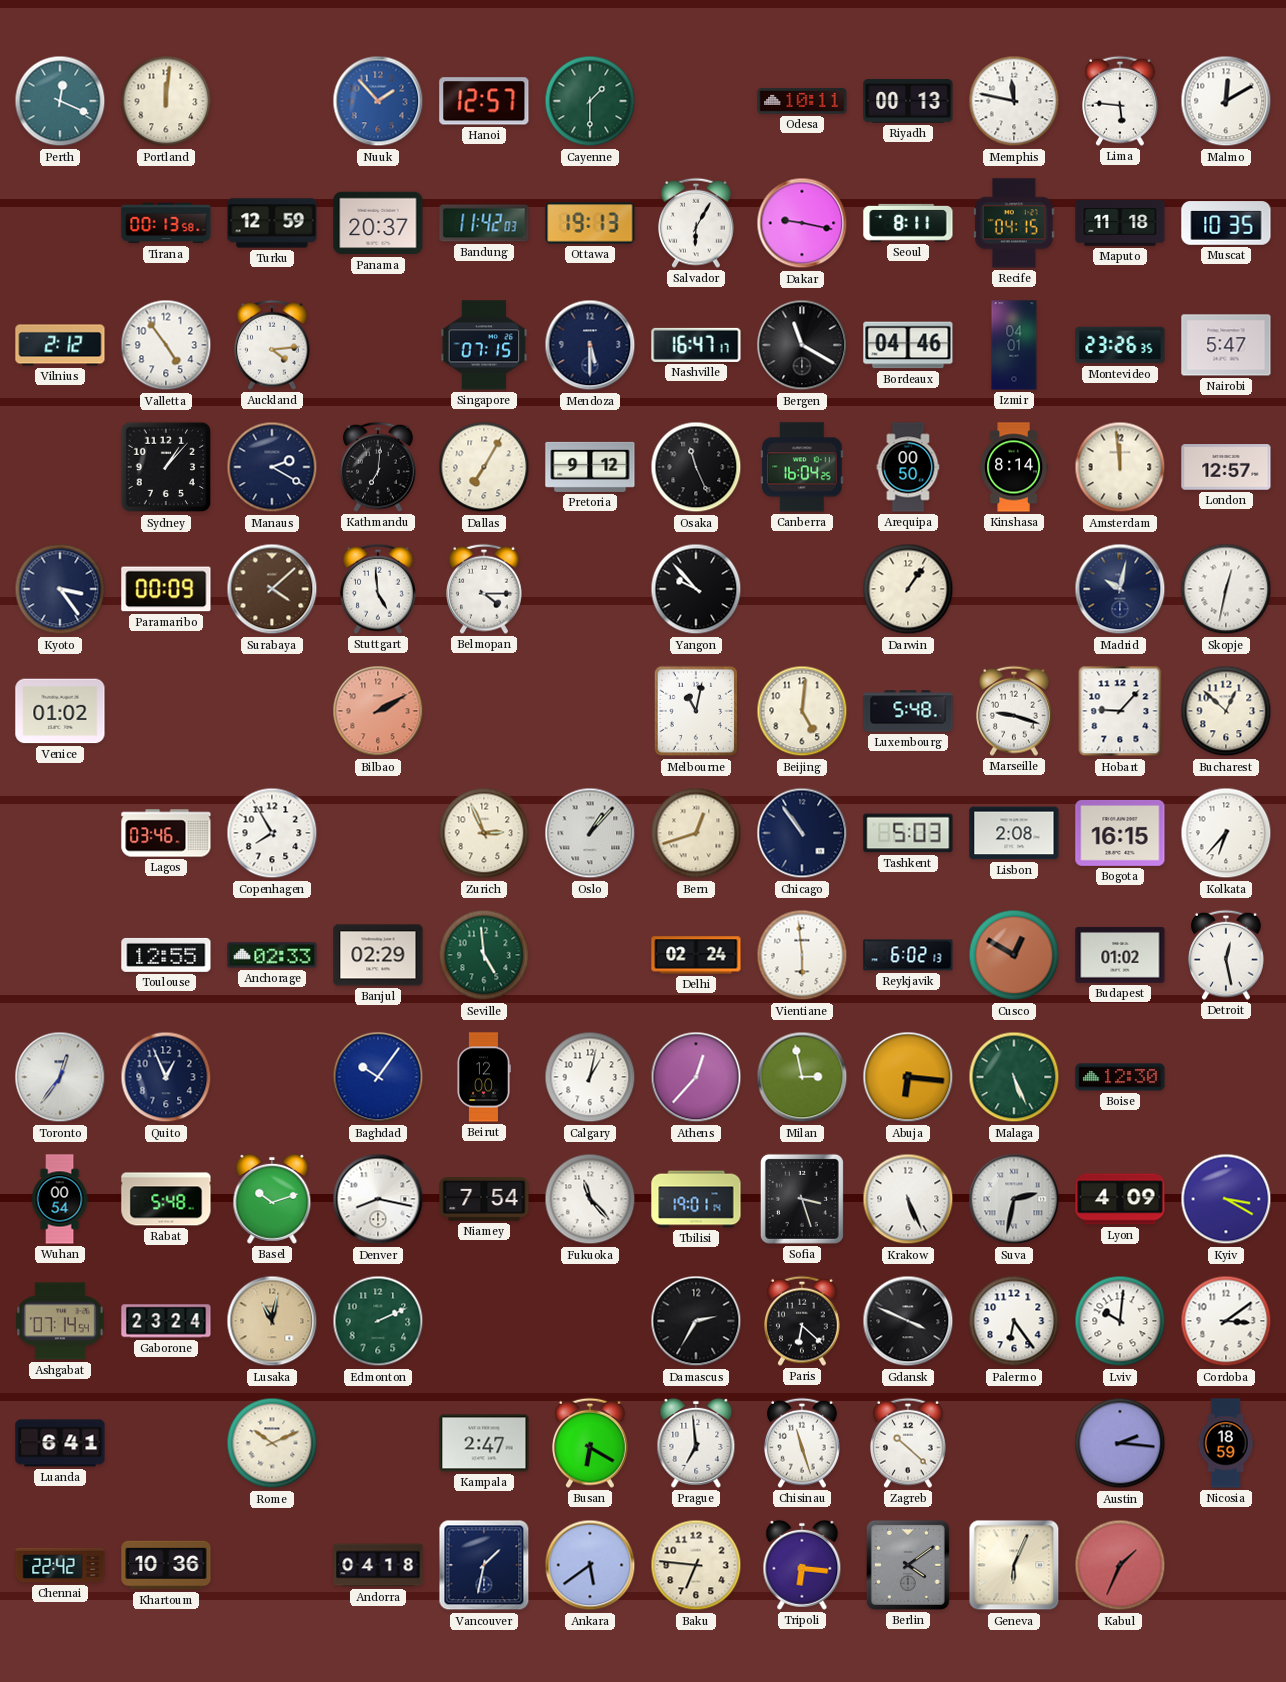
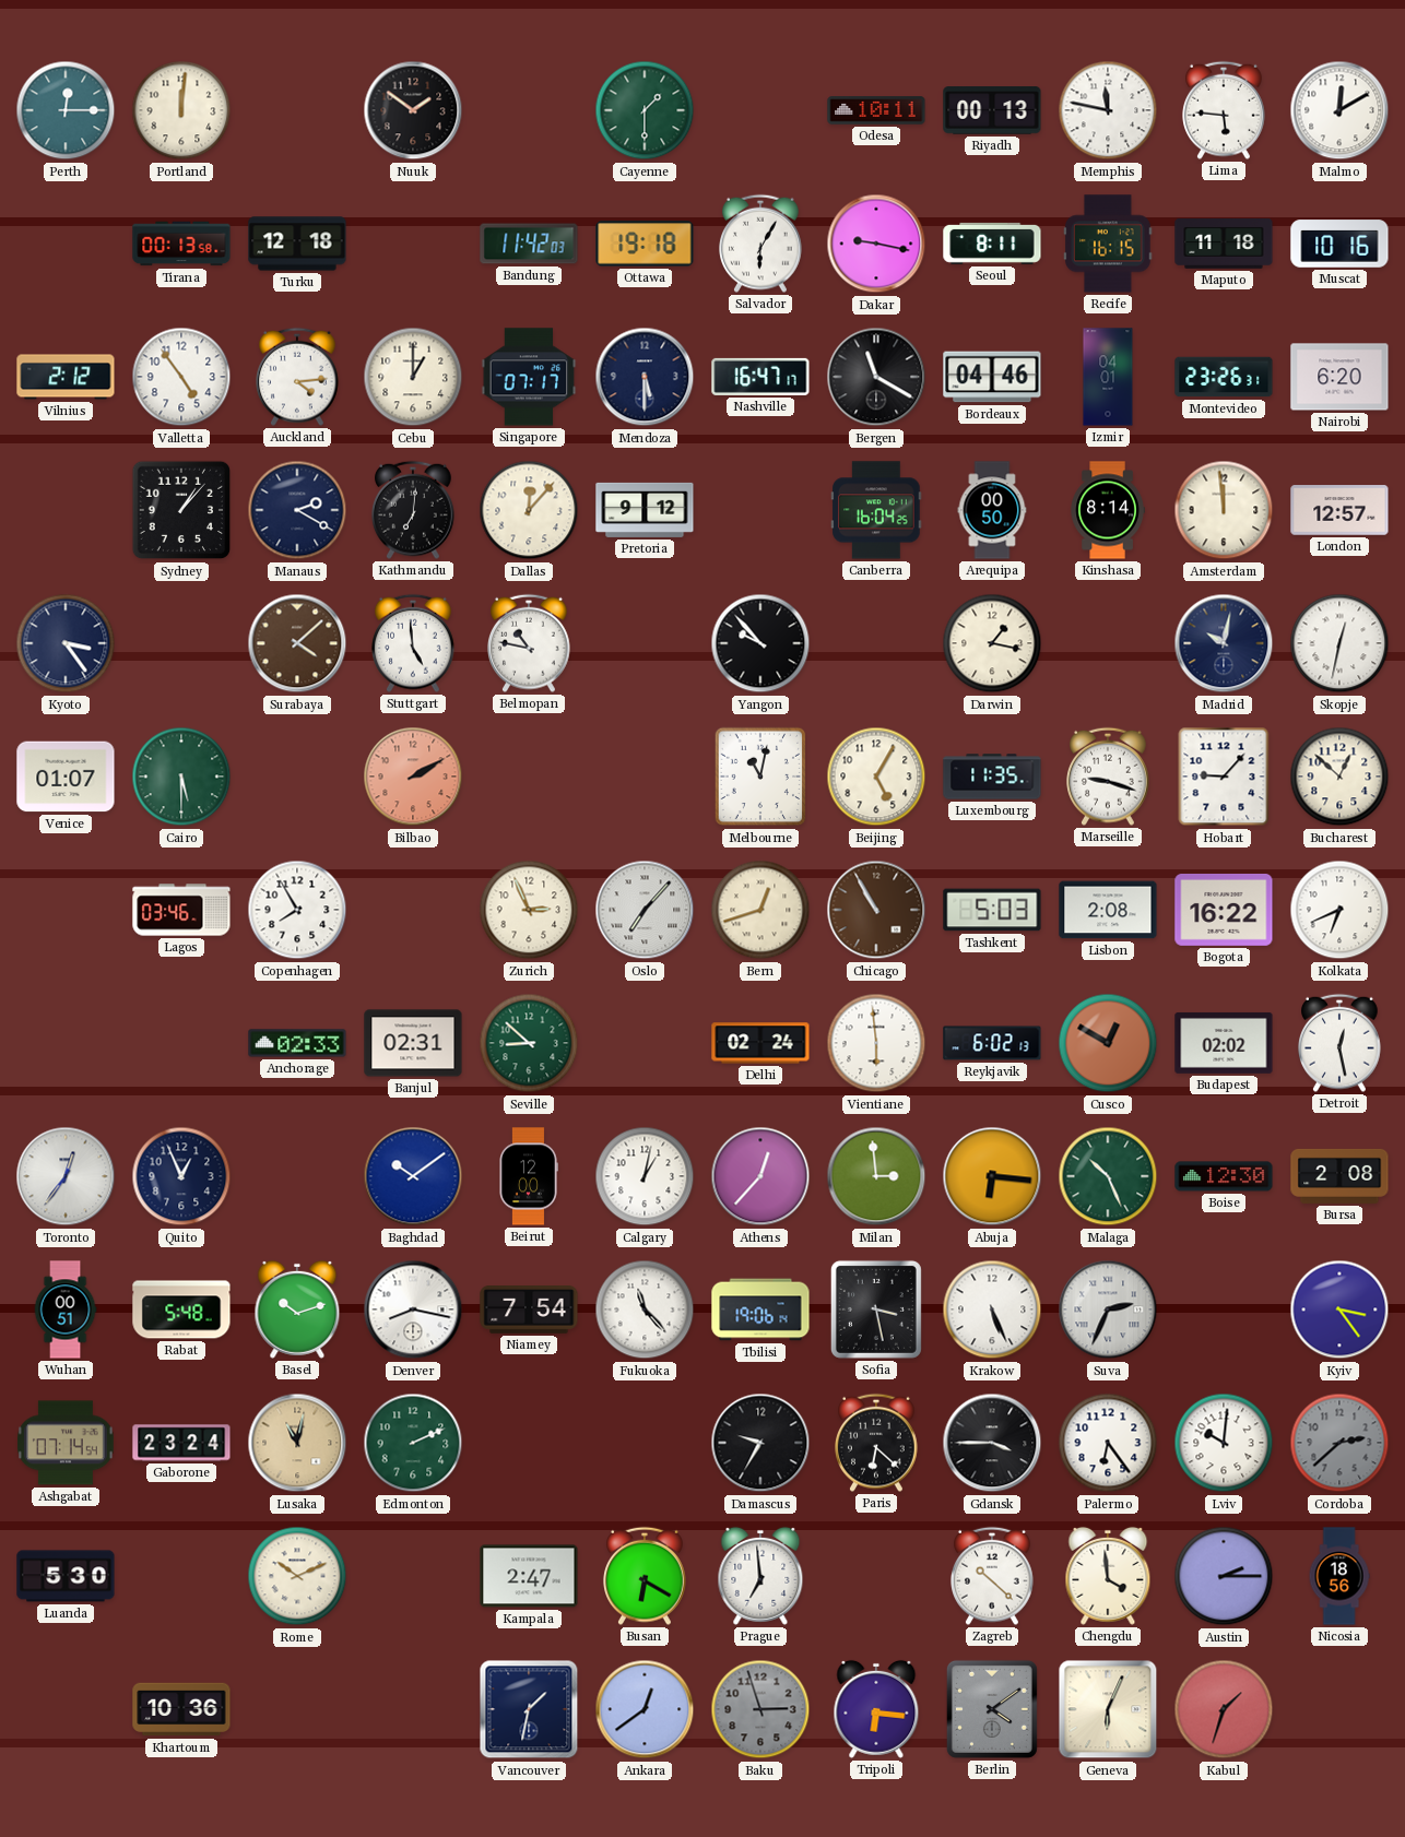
Perth: 12:19 -> 12:15 (66, 110)
Nuuk: 1:53 -> 1:51 (413, 110)
Nuuk dial: blue -> black (413, 110)
Hanoi: 12:57 -> none (484, 101)
Turku: 12:59 -> 12:18 (297, 244)
Panama: 20:37 -> none (378, 223)
Ottawa: 19:13 -> 19:18 (645, 244)
Recife: 04:15 -> 16:15 (1109, 244)
Muscat: 10:35 -> 10:16 (1339, 244)
Cebu: none -> 1:00 (413, 377)
Singapore: 07:15 -> 07:17 (529, 377)
Montevideo: 23:26:35 -> 23:26:31 (1224, 377)
Nairobi: 5:47 -> 6:20 (1339, 377)
Dallas: 7:05 -> 12:07 (529, 510)
Osaka: 11:26 -> none (696, 467)
Paramaribo: 00:09 -> none (166, 589)
Belmopan: 4:15 -> 10:47 (530, 643)
Darwin: 1:06 -> 1:17 (992, 643)
Venice: 01:02 -> 01:07 (66, 777)
Cairo: none -> 5:30 (181, 777)
Beijing: 5:01 -> 5:05 (876, 777)
Luxembourg: 5:48 -> 11:35 (992, 777)
Oslo: 1:07 -> 7:07 (645, 910)
Chicago: 10:54 -> 10:55 (876, 910)
Chicago dial: navy -> brown (876, 910)
Bogota: 16:15 -> 16:22 (1224, 910)
Kolkata: 6:37 -> 6:41 (1339, 910)
Toulouse: 12:55 -> none (166, 955)
Banjul: 02:29 -> 02:31 (413, 1043)
Seville: 4:59 -> 8:52 (529, 1043)
Budapest: 01:02 -> 02:02 (1224, 1043)
Baghdad: 10:06 -> 10:09 (413, 1176)
Milan: 2:58 -> 2:59 (876, 1176)
Malaga: 5:26 -> 10:26 (1108, 1176)
Bursa: none -> 2:08 (1339, 1176)
Wuhan: 00:54 -> 00:51 (66, 1309)
Tbilisi: 19:01 -> 19:06 (760, 1309)
Sofia: 3:27 -> 3:28 (876, 1309)
Suva: 2:32 -> 2:34 (1108, 1309)
Lyon: 4:09 -> none (1120, 1199)
Kyiv: 3:20 -> 3:24 (1339, 1309)
Damascus: 2:35 -> 9:35 (760, 1443)
Gdansk: 3:49 -> 3:45 (992, 1443)
Cordoba: 3:09 -> 2:38 (1339, 1443)
Cordoba dial: white -> grey (1339, 1443)
Luanda: 6:41 -> 5:30 (66, 1576)
Chisinau: 11:27 -> none (803, 1443)
Chengdu: none -> 3:59 (1108, 1576)
Austin: 2:16 -> 2:15 (1224, 1576)
Nicosia: 18:59 -> 18:56 (1339, 1576)
Chennai: 22:42 -> none (60, 1565)
Andorra: 04:18 -> none (378, 1565)
Ankara: 5:39 -> 12:39 (645, 1709)
Baku: 6:46 -> 2:57 (760, 1709)
Baku dial: cream -> grey (760, 1709)
Kabul: 1:34 -> 1:33 (1224, 1709)
